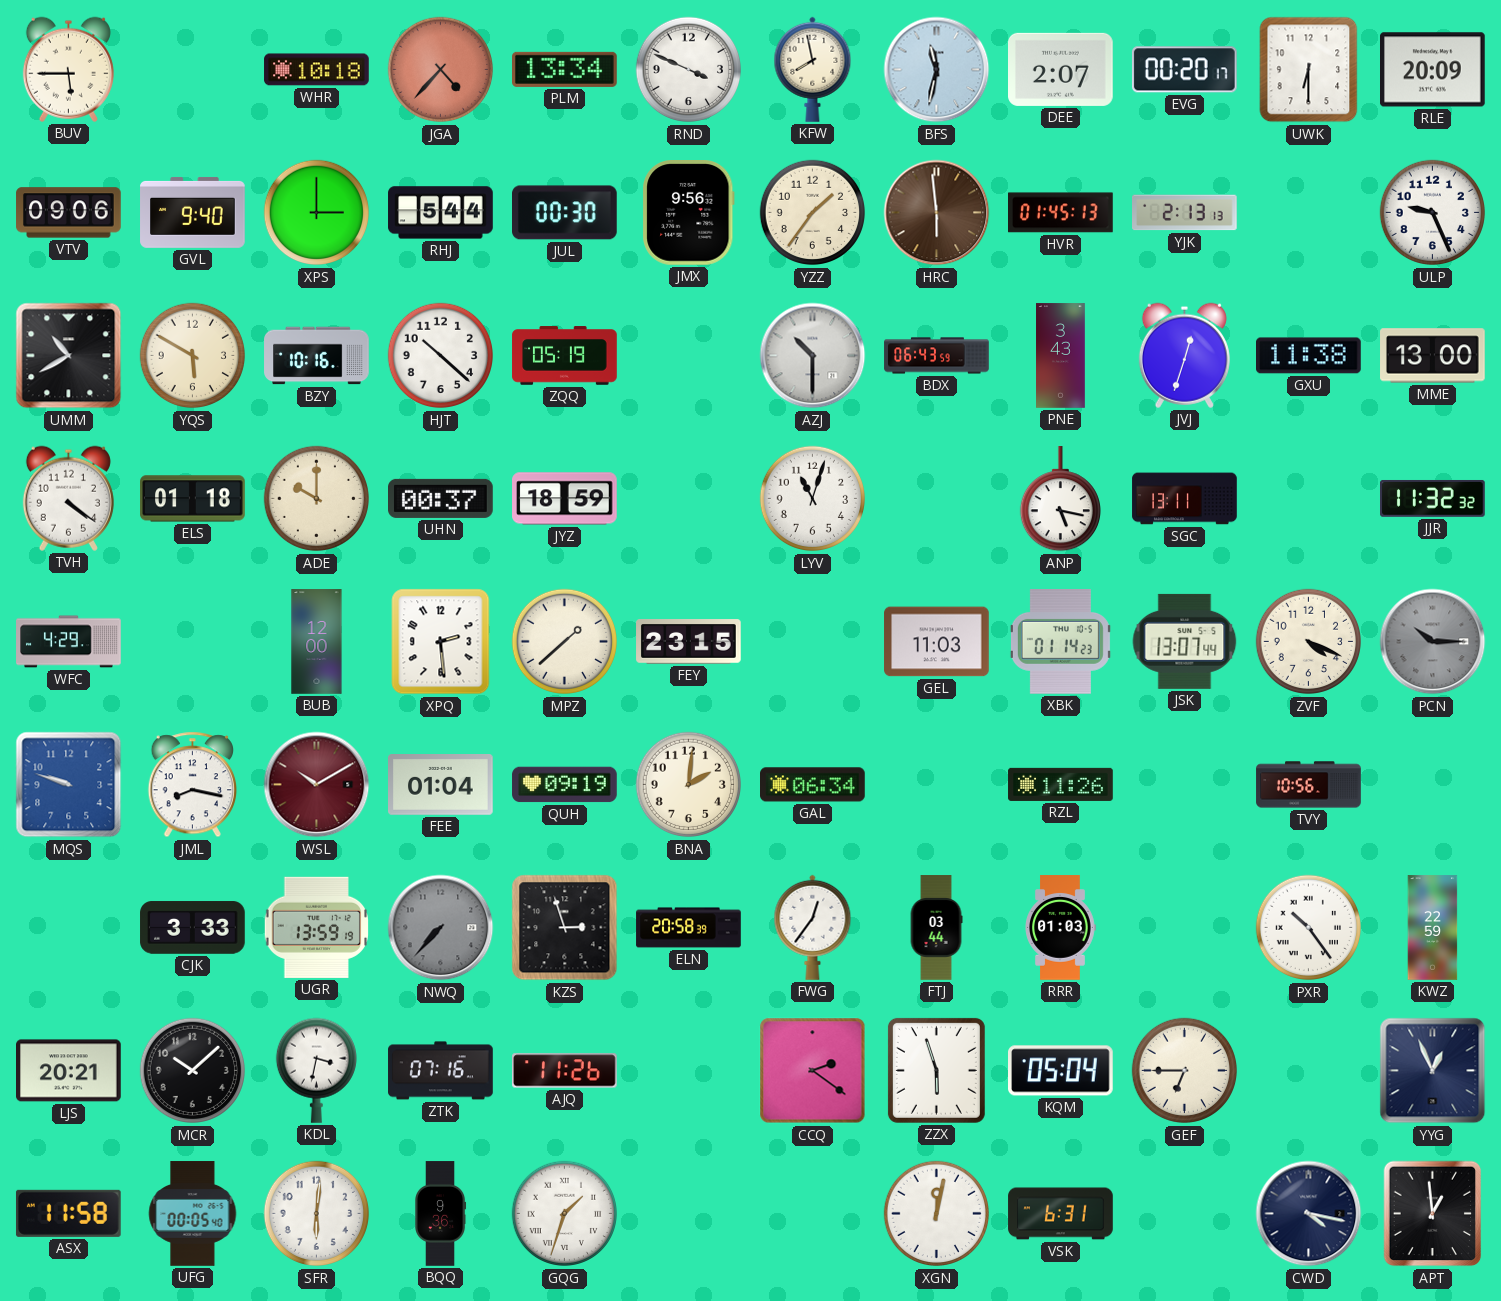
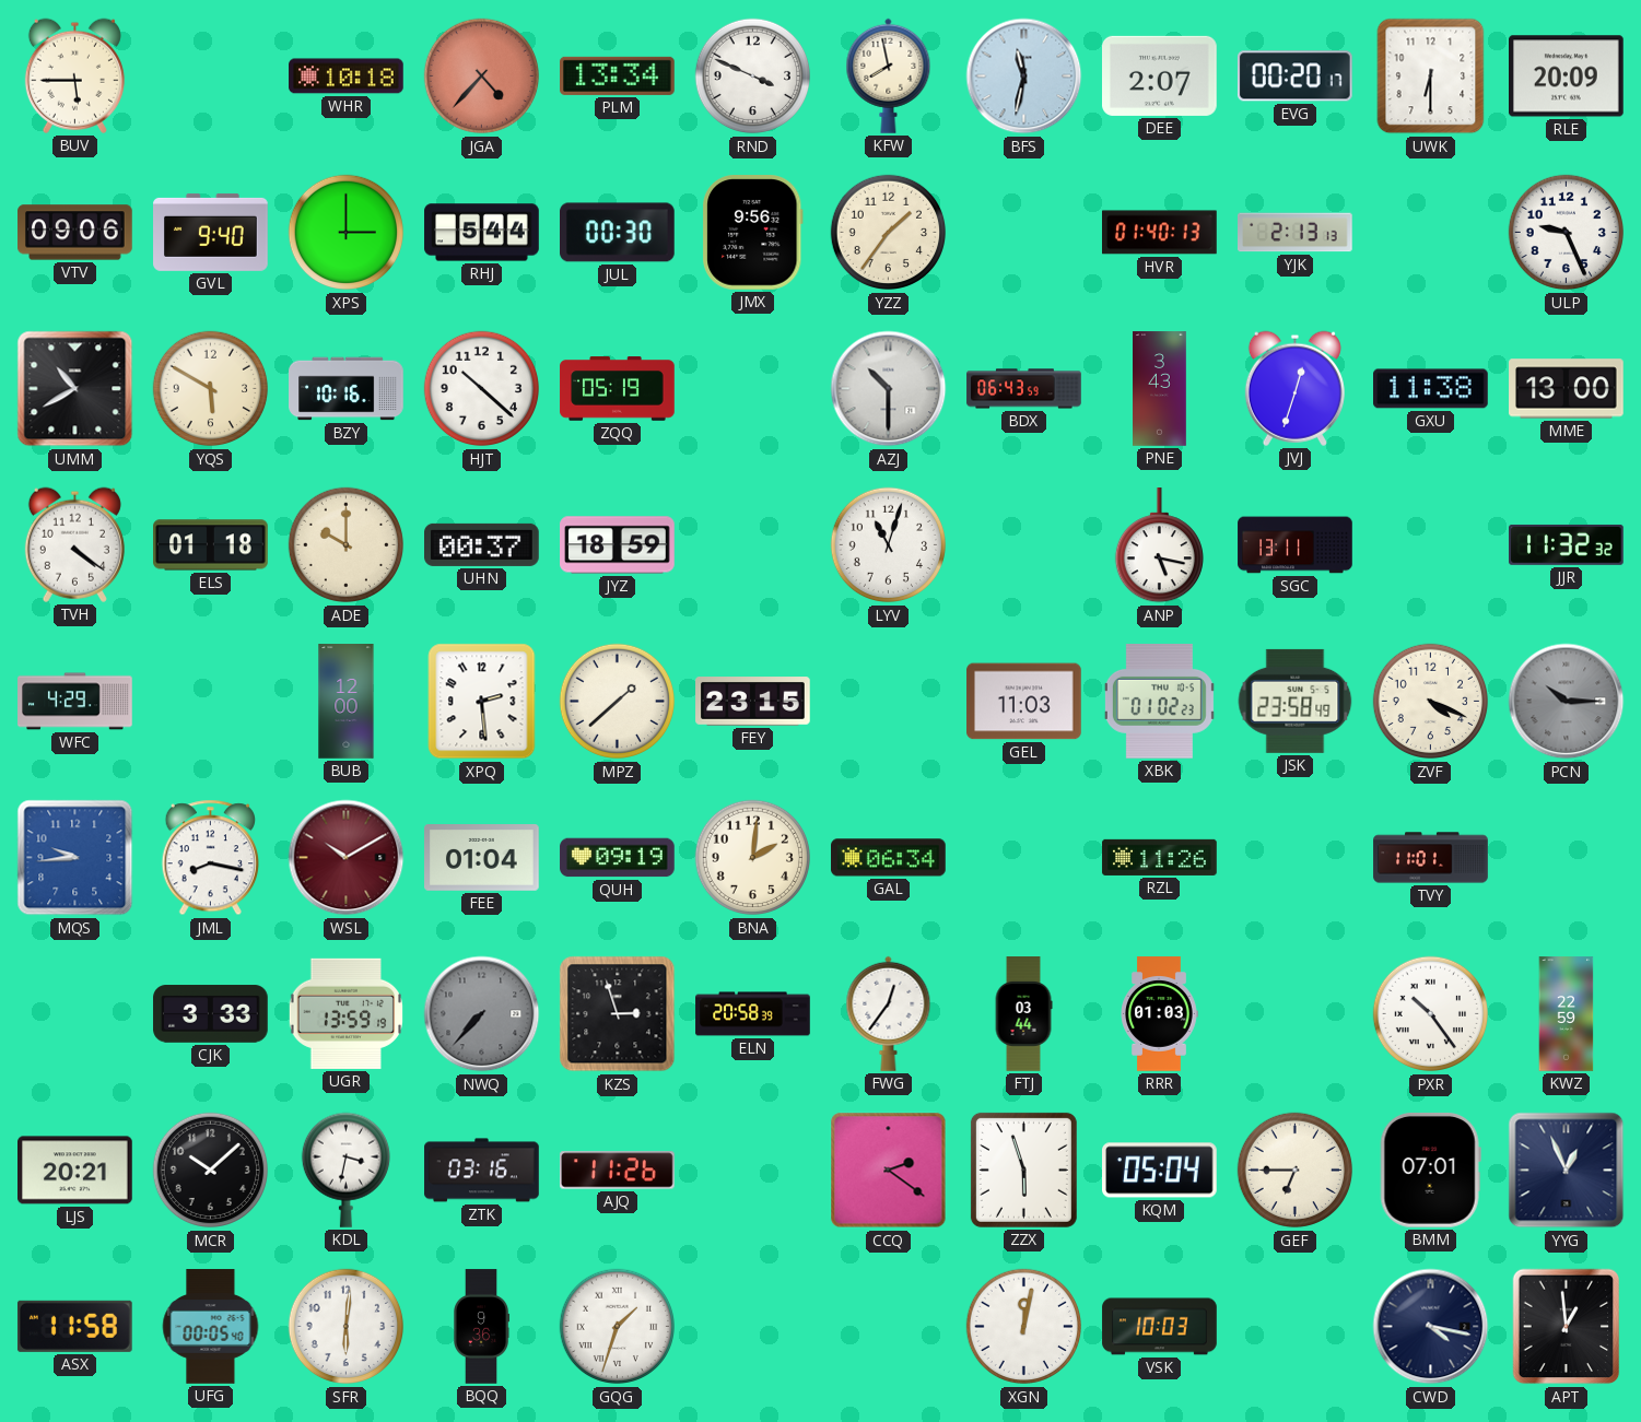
HRC: 5:59 -> none (937, 213)
HVR: 01:45 -> 01:40 (1160, 233)
XBK: 01:14 -> 01:02 (1159, 702)
JSK: 13:07 -> 23:58 (1296, 701)
MQS: 9:48 -> 9:44 (75, 858)
TVY: 10:56 -> 11:01 (1431, 858)
ZTK: 07:16 -> 03:16 (482, 1171)
BMM: none -> 07:01 (1430, 1170)
VSK: 6:31 -> 10:03 (1160, 1327)
